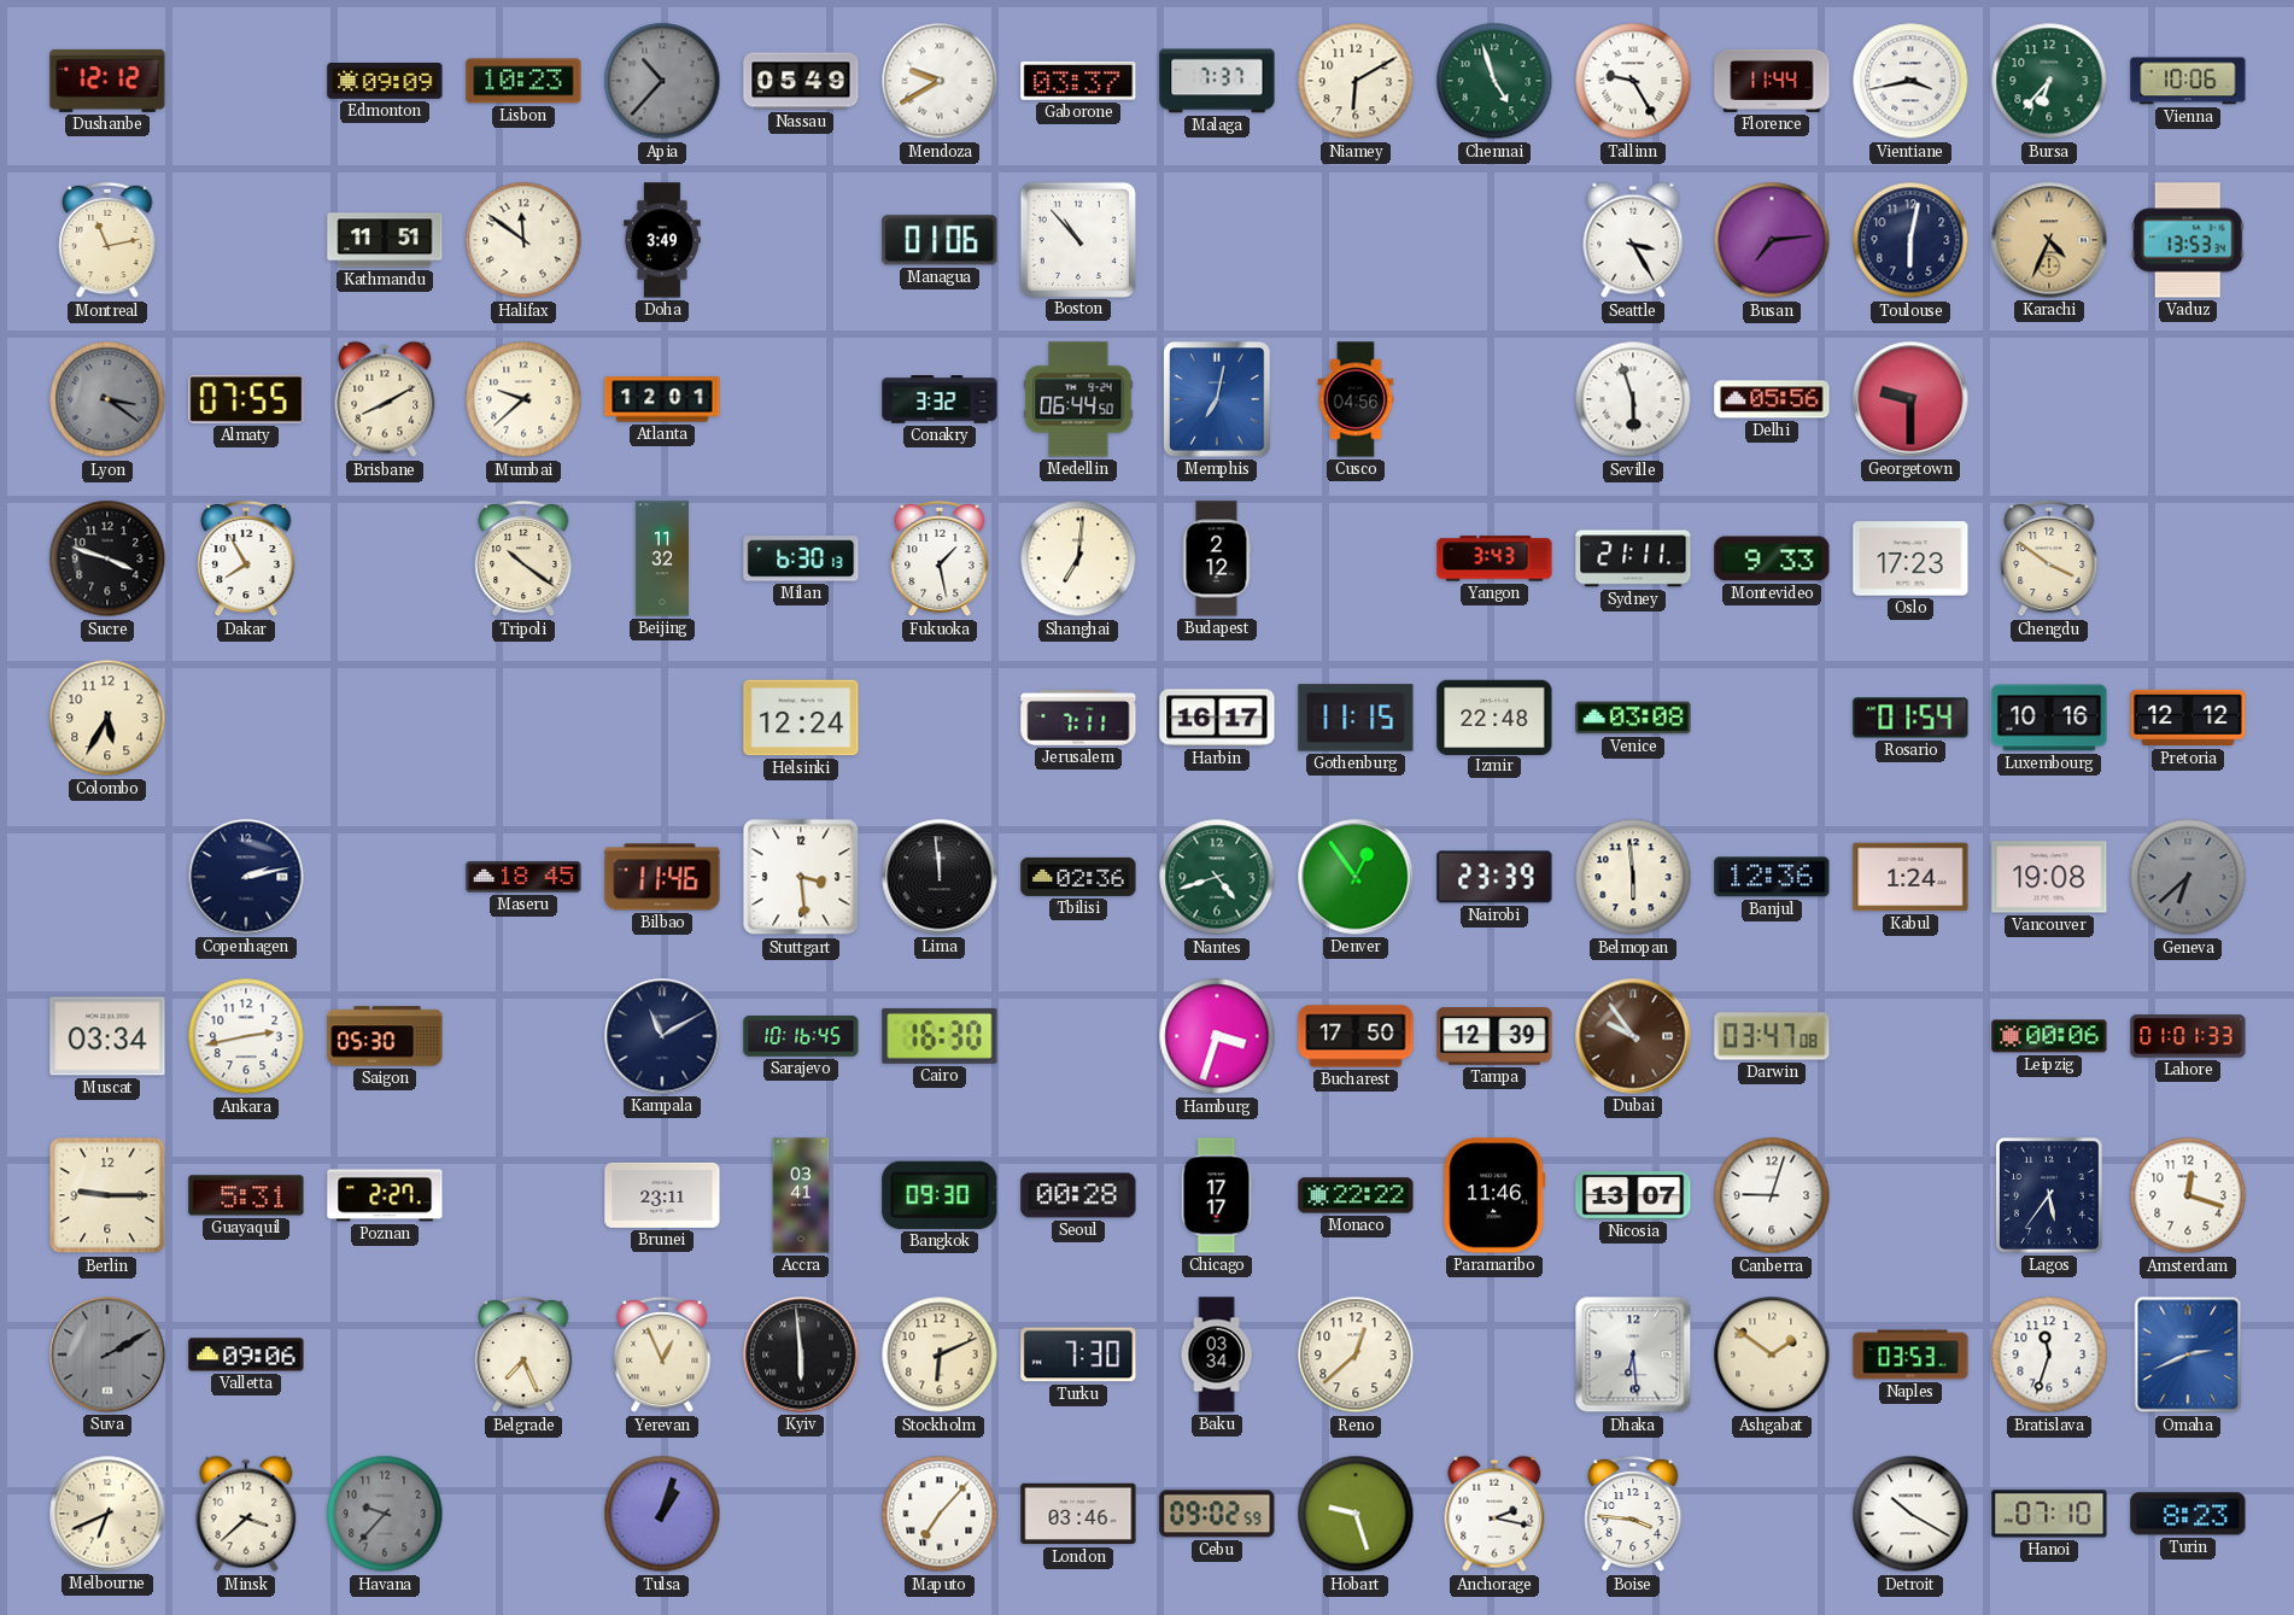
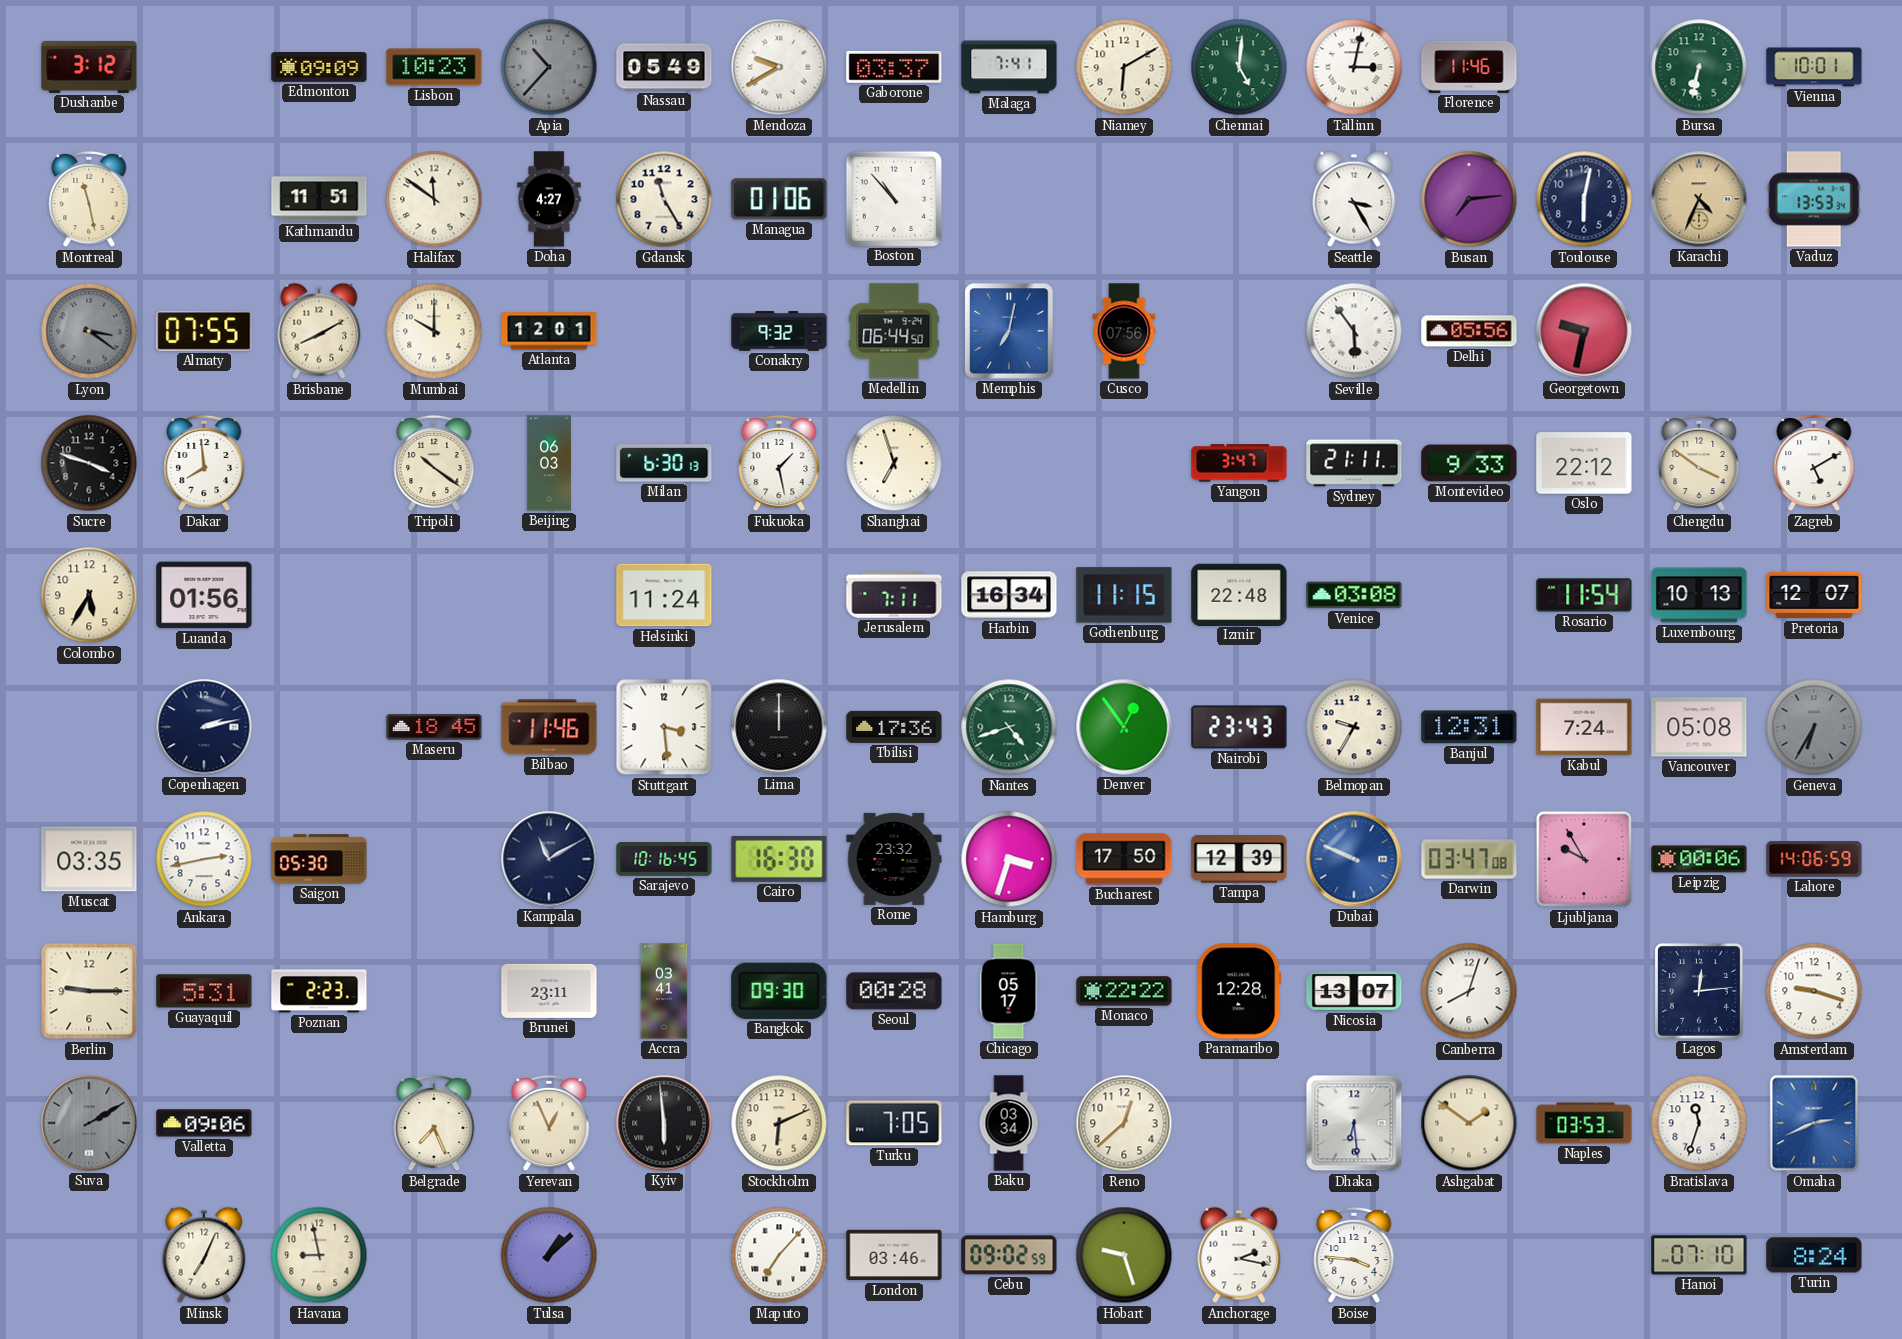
Dushanbe: 12:12 -> 3:12 (89, 67)
Malaga: 7:37 -> 7:41 (1009, 67)
Chennai: 4:57 -> 5:01 (1239, 67)
Tallinn: 9:25 -> 3:02 (1354, 67)
Florence: 11:44 -> 11:46 (1469, 67)
Vientiane: 3:43 -> none (1910, 81)
Bursa: 6:37 -> 6:32 (1699, 67)
Vienna: 10:06 -> 10:01 (1814, 67)
Montreal: 11:13 -> 11:28 (89, 199)
Doha: 3:49 -> 4:27 (549, 199)
Gdansk: none -> 11:25 (664, 199)
Mumbai: 9:38 -> 10:00 (434, 331)
Conakry: 3:32 -> 9:32 (779, 331)
Cusco: 04:56 -> 07:56 (1124, 331)
Seville: 5:57 -> 5:54 (1354, 331)
Georgetown: 9:30 -> 9:32 (1584, 331)
Dakar: 7:55 -> 7:59 (204, 463)
Beijing: 11:32 -> 06:03 (549, 463)
Shanghai: 7:01 -> 6:57 (894, 463)
Budapest: 2:12 -> none (1217, 558)
Yangon: 3:43 -> 3:47 (1239, 463)
Oslo: 17:23 -> 22:12 (1584, 463)
Zagreb: none -> 5:10 (1814, 463)
Luanda: none -> 01:56 (204, 595)
Helsinki: 12:24 -> 11:24 (664, 595)
Harbin: 16:17 -> 16:34 (1009, 595)
Rosario: 01:54 -> 11:54 (1584, 595)
Luxembourg: 10:16 -> 10:13 (1699, 595)
Pretoria: 12:12 -> 12:07 (1814, 595)
Lima: 11:59 -> 12:00 (779, 727)
Tbilisi: 02:36 -> 17:36 (894, 727)
Nairobi: 23:39 -> 23:43 (1239, 727)
Belmopan: 5:59 -> 9:35 (1354, 727)
Banjul: 12:36 -> 12:31 (1469, 727)
Kabul: 1:24 -> 7:24 (1584, 727)
Vancouver: 19:08 -> 05:08 (1699, 727)
Geneva: 6:38 -> 6:35 (1814, 727)
Muscat: 03:34 -> 03:35 (89, 859)
Rome: none -> 23:32 (894, 859)
Dubai: 9:54 -> 9:49 (1354, 859)
Dubai dial: brown -> blue (1354, 859)
Ljubljana: none -> 9:55 (1584, 859)
Lahore: 01:01 -> 14:06 (1814, 859)
Poznan: 2:27 -> 2:23 (319, 991)
Chicago: 17:17 -> 05:17 (1009, 991)
Paramaribo: 11:46 -> 12:28 (1239, 991)
Canberra: 9:03 -> 8:03 (1469, 991)
Lagos: 5:36 -> 12:14 (1699, 991)
Amsterdam: 12:18 -> 9:18 (1814, 991)
Turku: 7:30 -> 7:05 (894, 1123)
Melbourne: 6:41 -> none (107, 1514)
Minsk: 3:38 -> 7:04 (204, 1255)
Havana: 9:37 -> 8:58 (319, 1255)
Havana dial: grey -> cream (319, 1255)
Tulsa: 1:03 -> 1:08 (549, 1255)
Detroit: 10:20 -> none (1910, 1514)
Turin: 8:23 -> 8:24 (1814, 1255)
